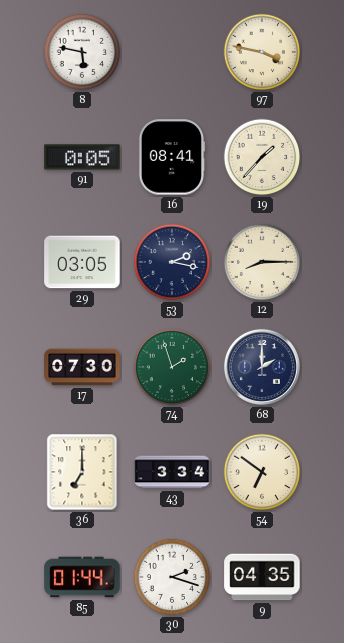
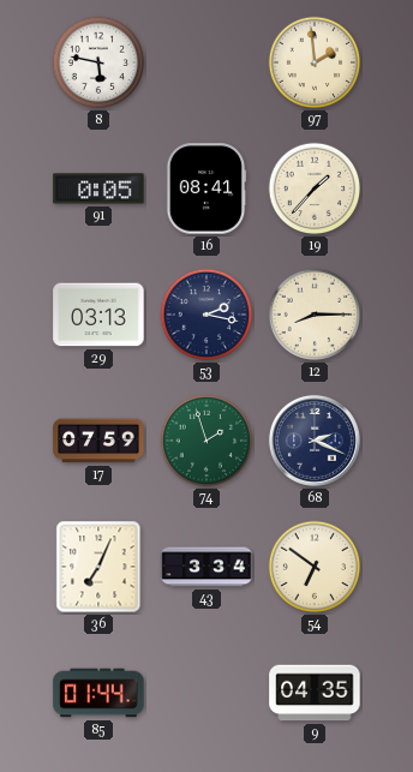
97: 3:47 -> 1:59 (315, 62)
29: 03:05 -> 03:13 (98, 315)
17: 07:30 -> 07:59 (98, 441)
68: 2:00 -> 2:19 (315, 441)
36: 7:00 -> 7:04 (98, 567)
30: 2:18 -> none (172, 577)
